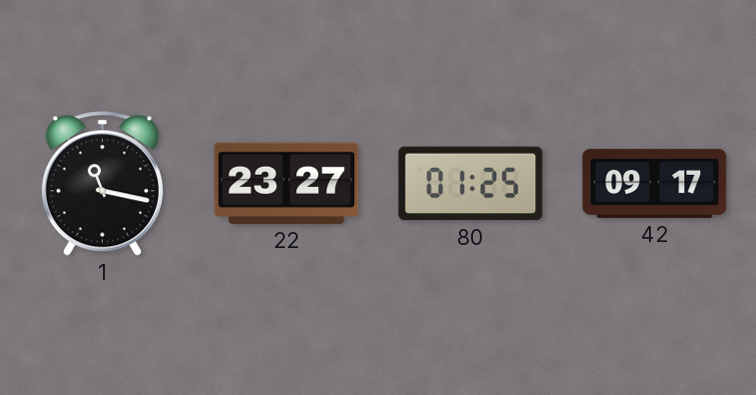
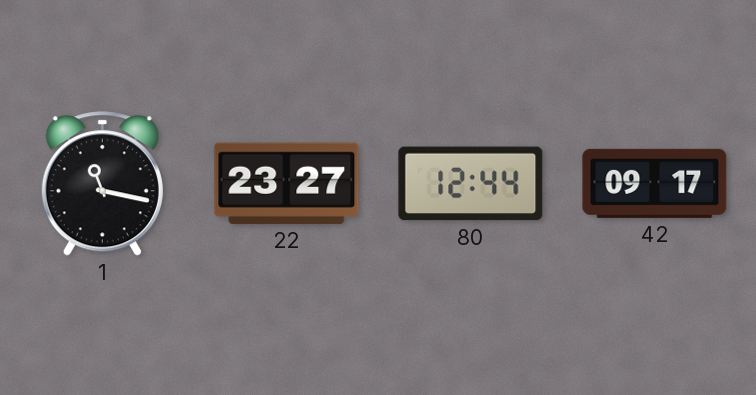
80: 01:25 -> 12:44 (471, 184)
